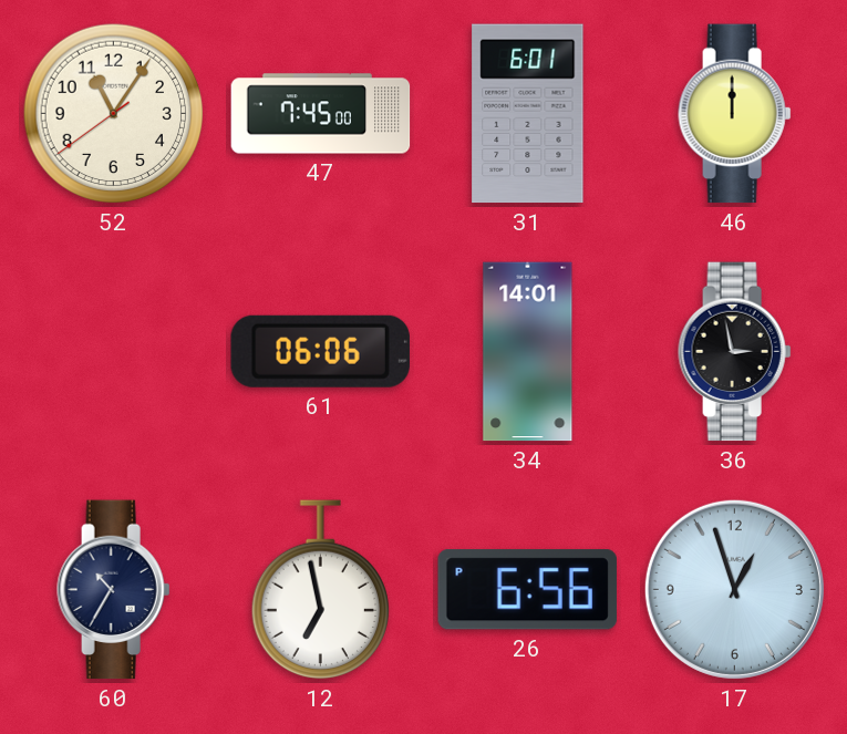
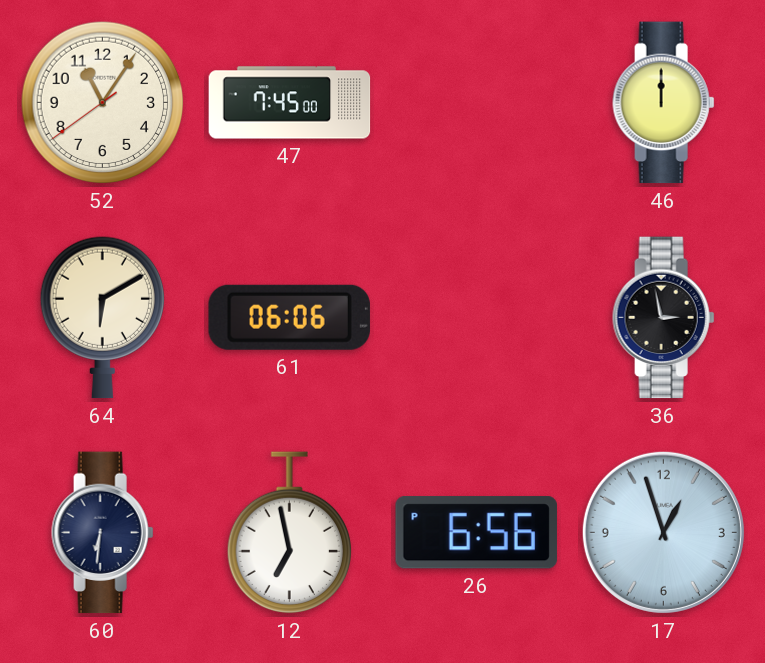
31: 6:01 -> none (528, 114)
64: none -> 6:10 (102, 318)
34: 14:01 -> none (528, 352)
60: 10:35 -> 6:31 (103, 533)
